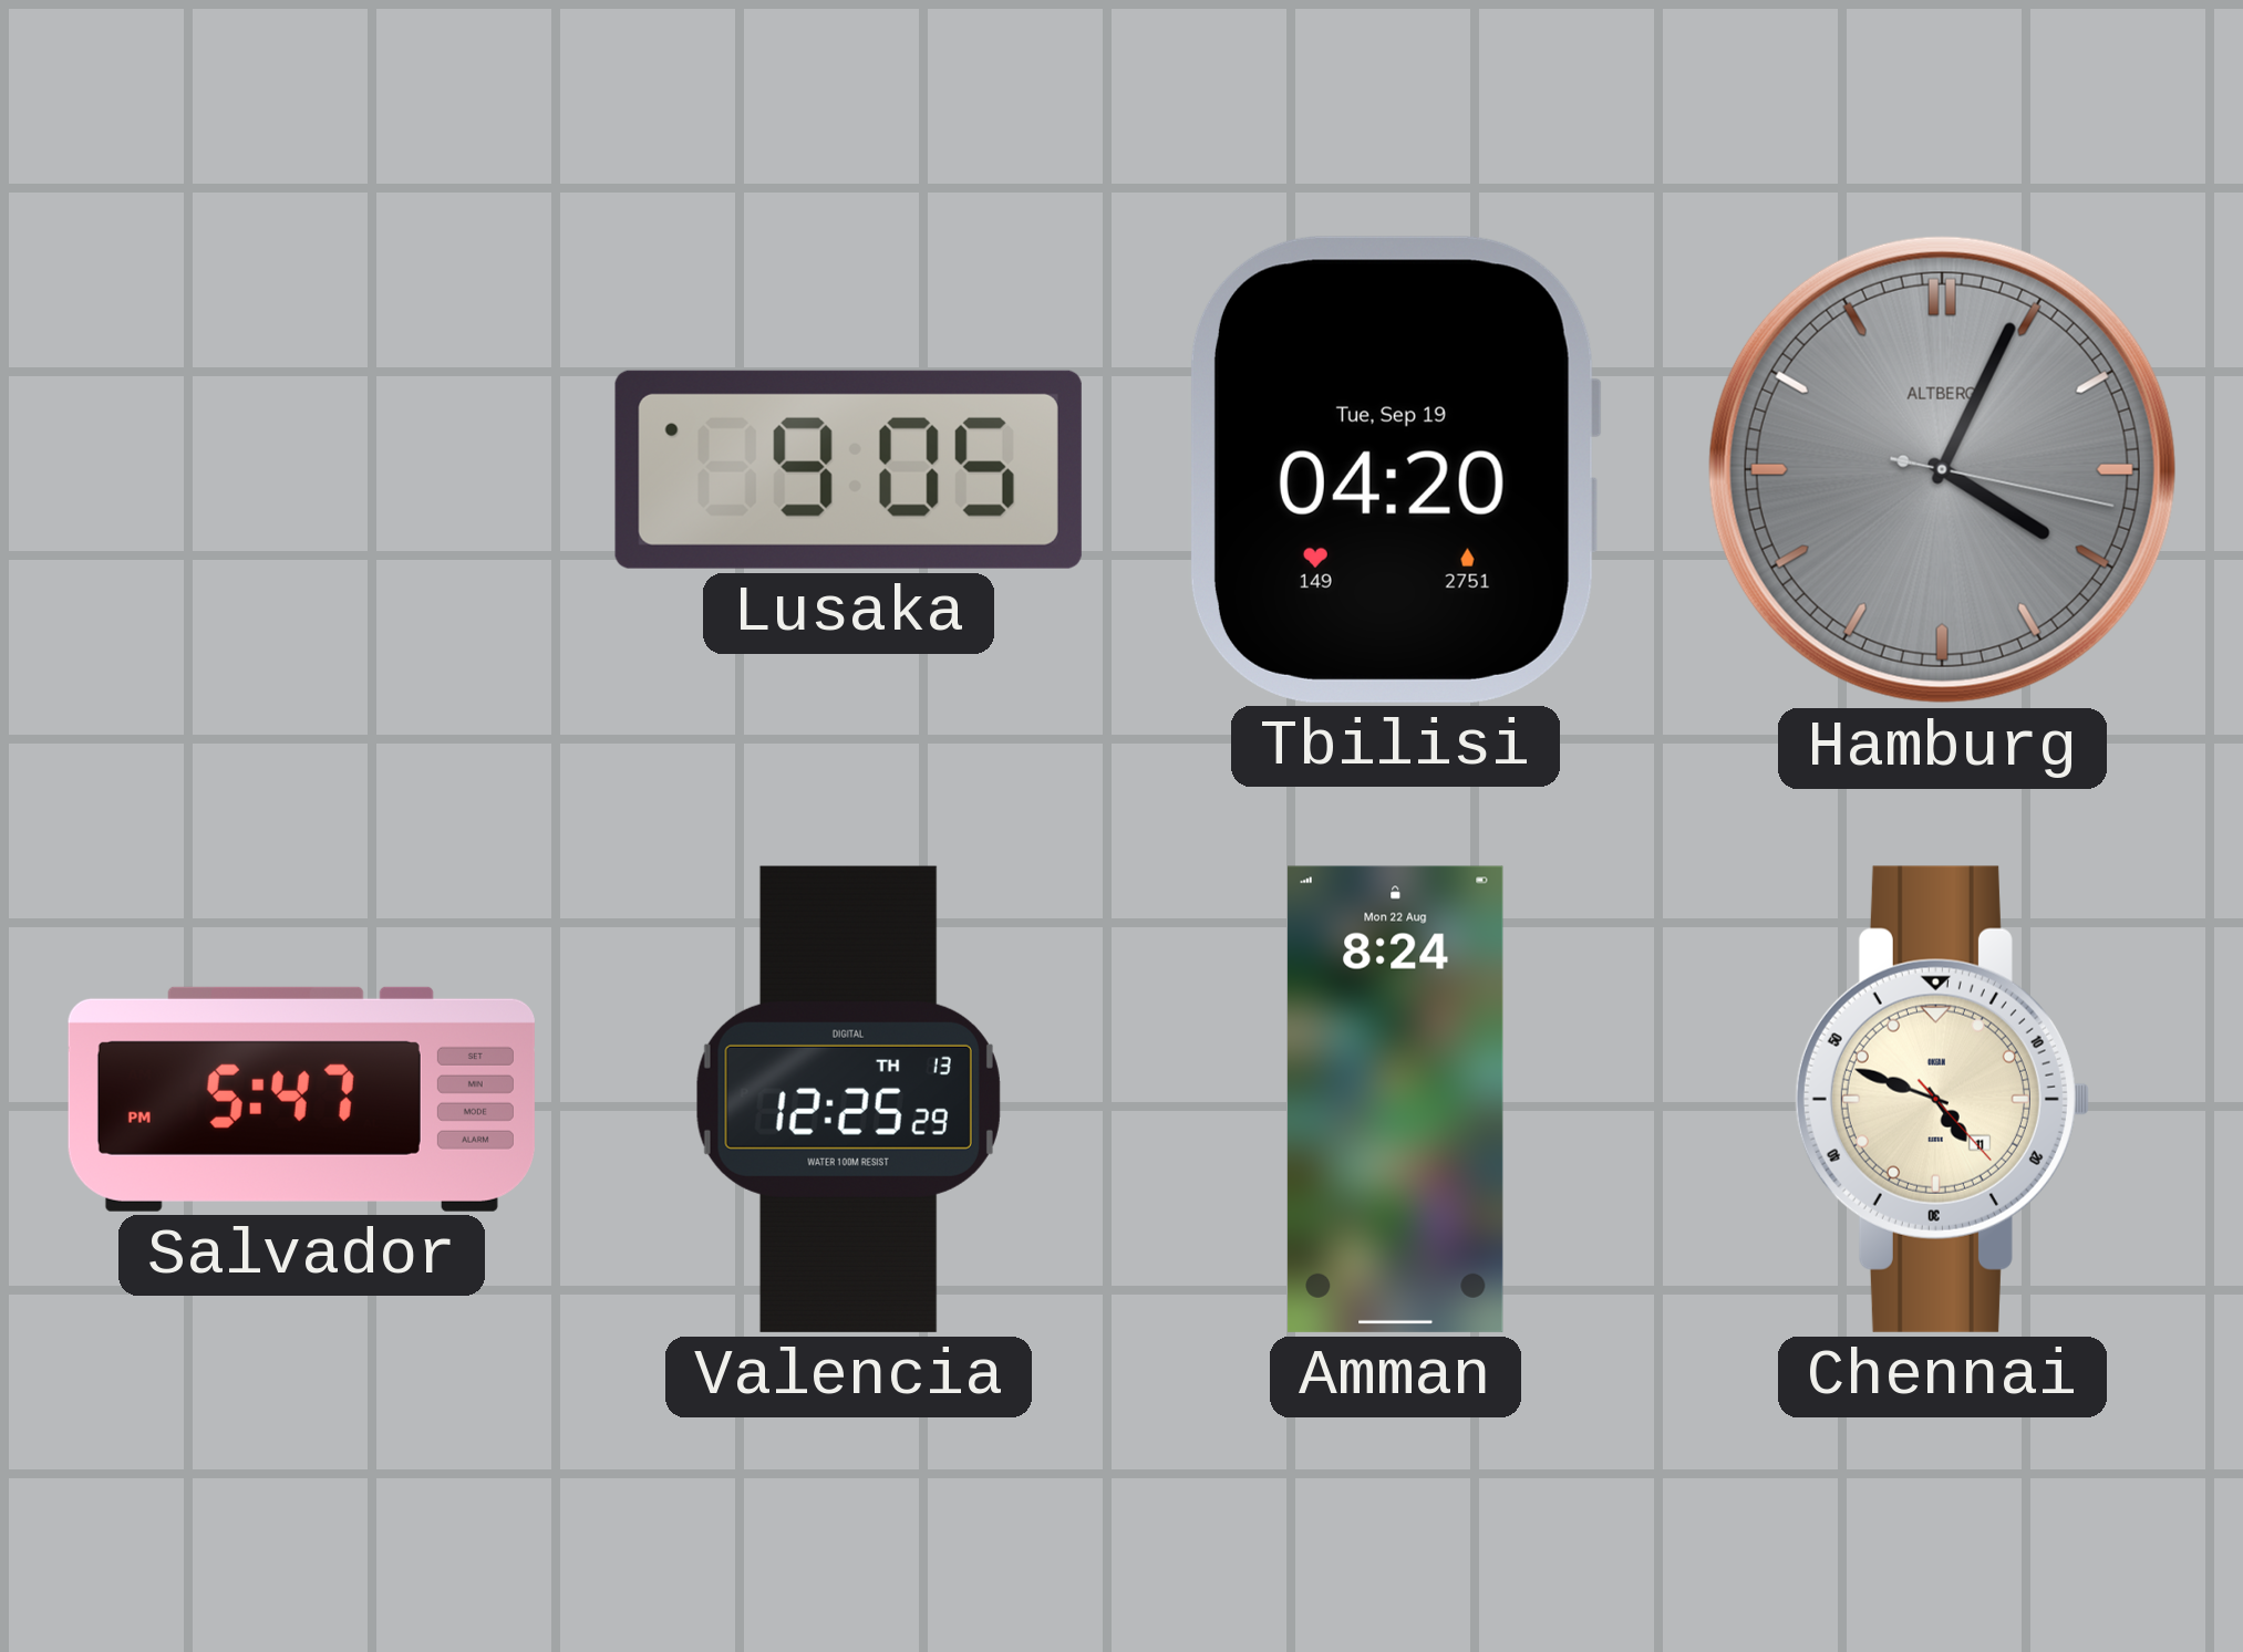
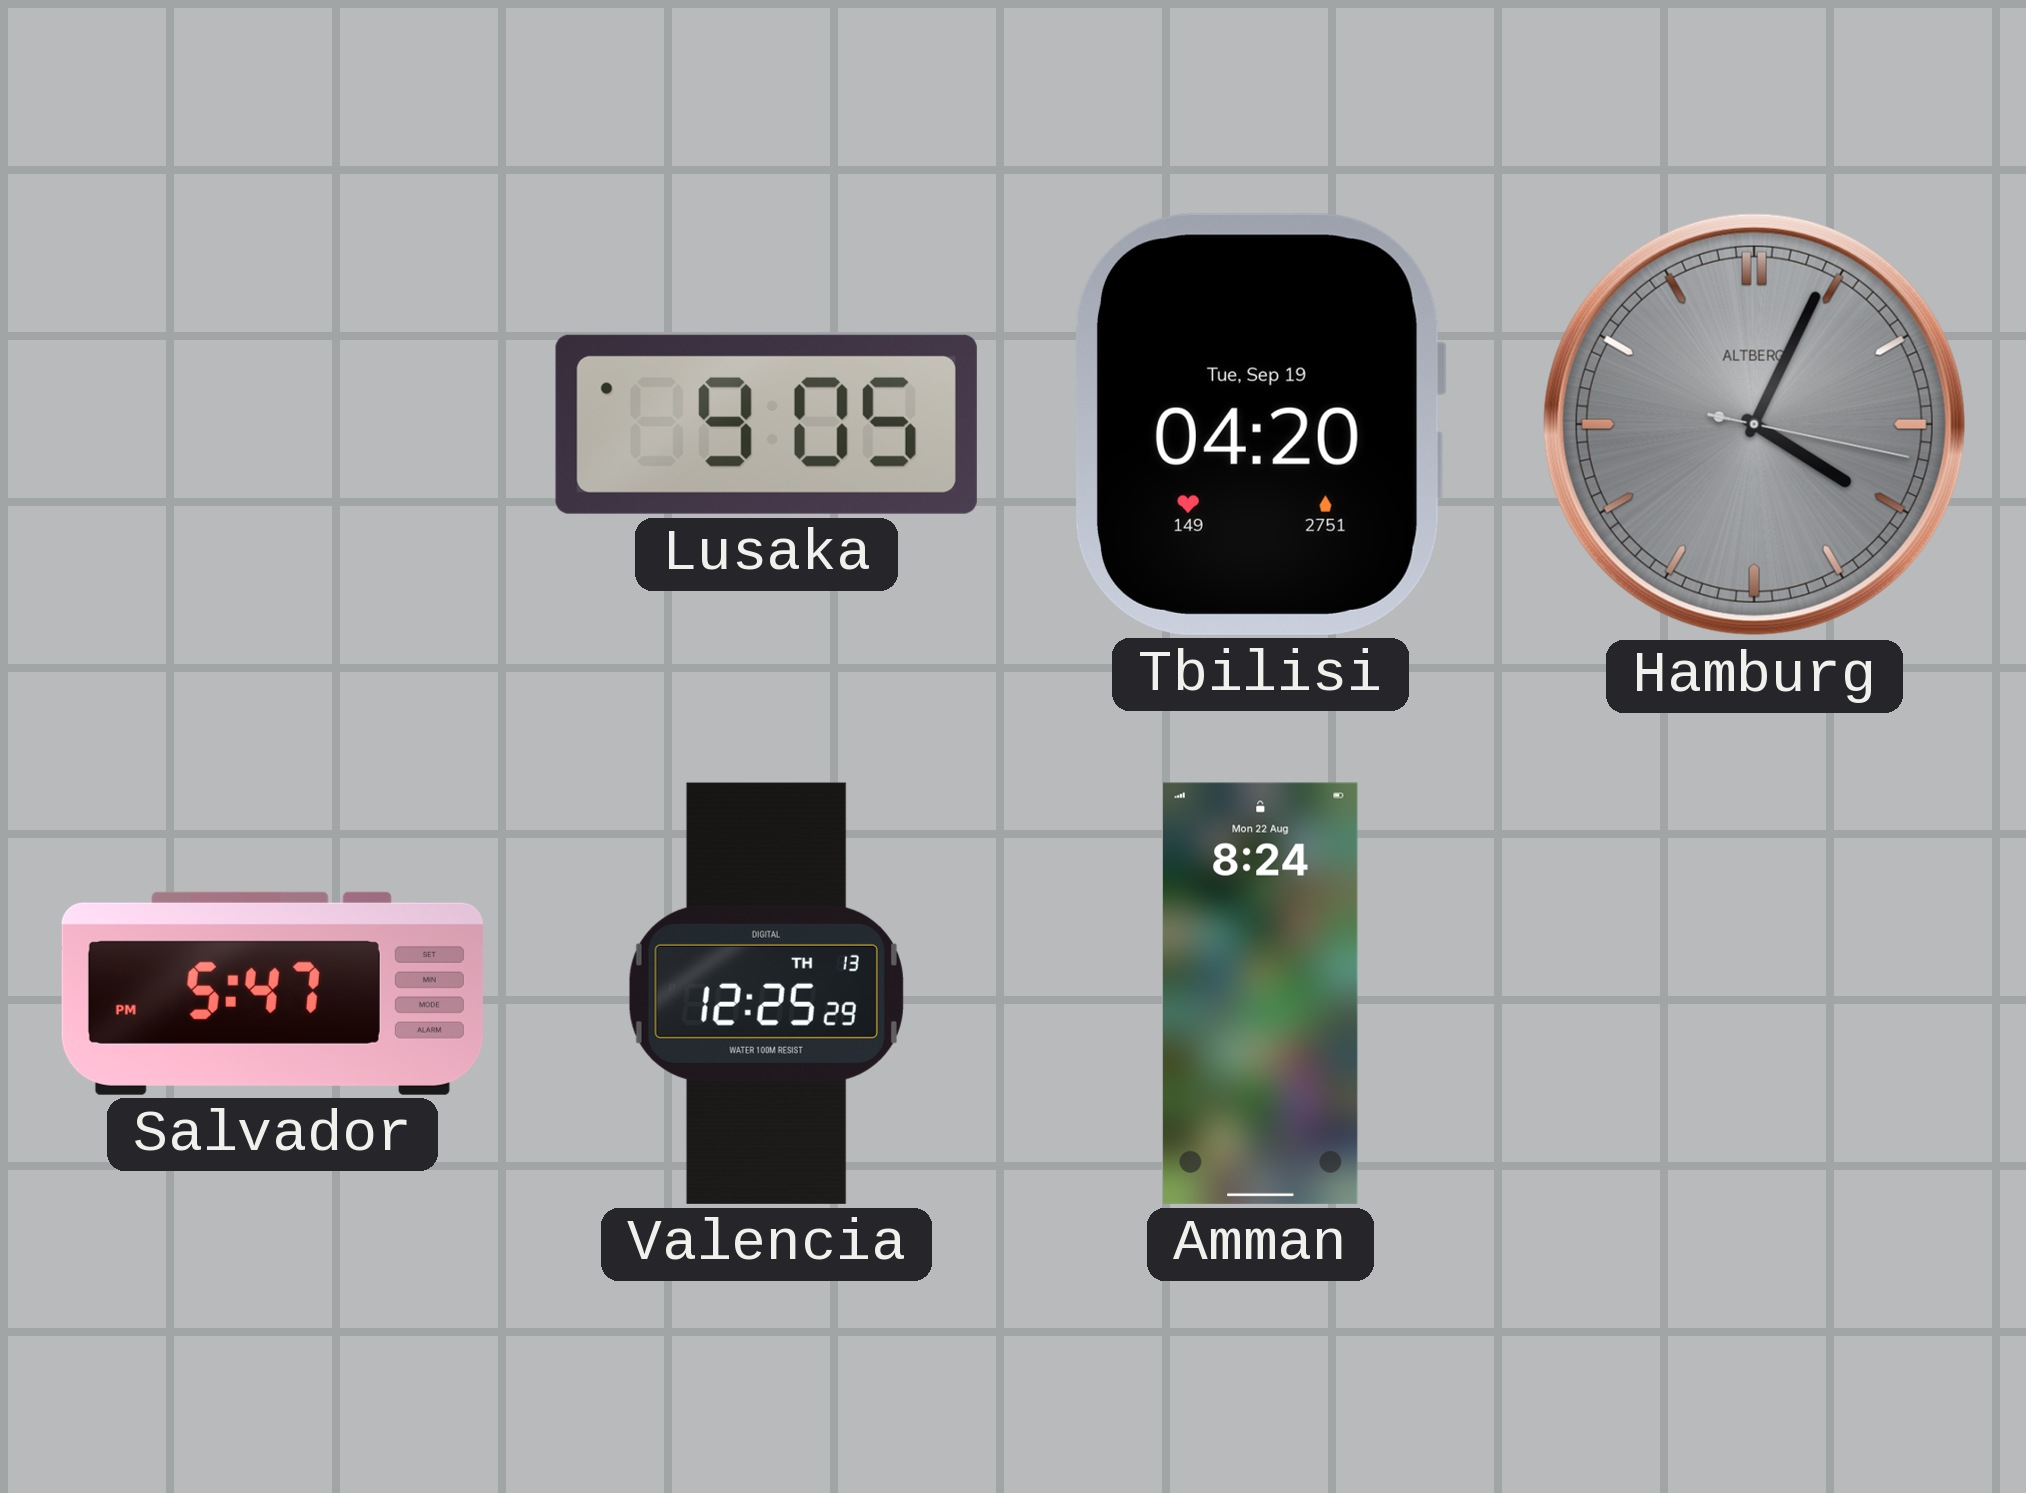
Chennai: 4:48 -> none (1942, 1099)
